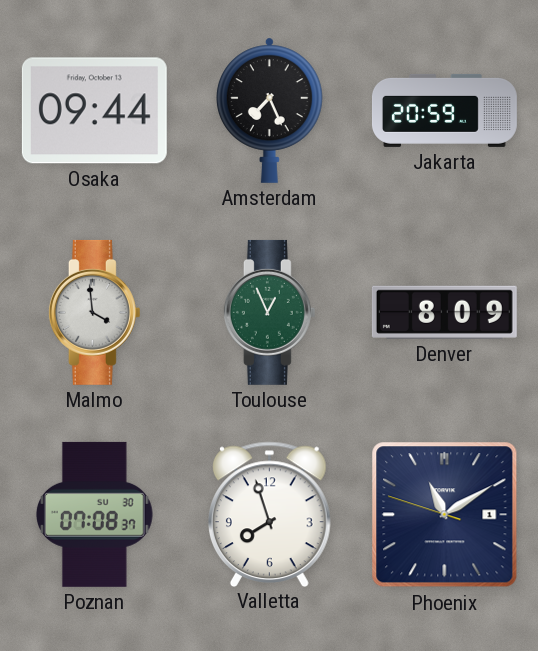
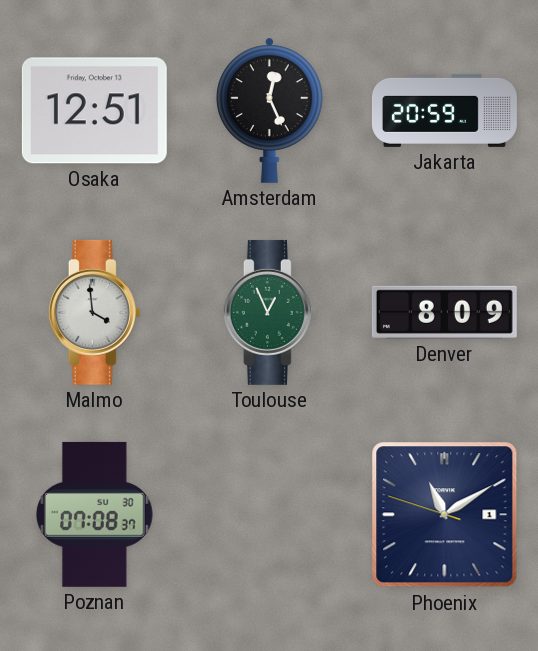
Osaka: 09:44 -> 12:51 (94, 111)
Amsterdam: 7:26 -> 12:26 (270, 110)
Valletta: 7:57 -> none (270, 514)
